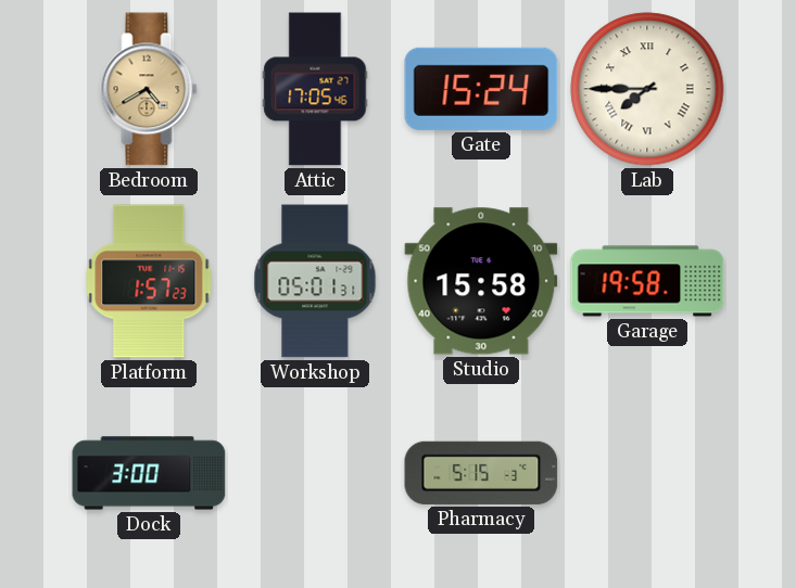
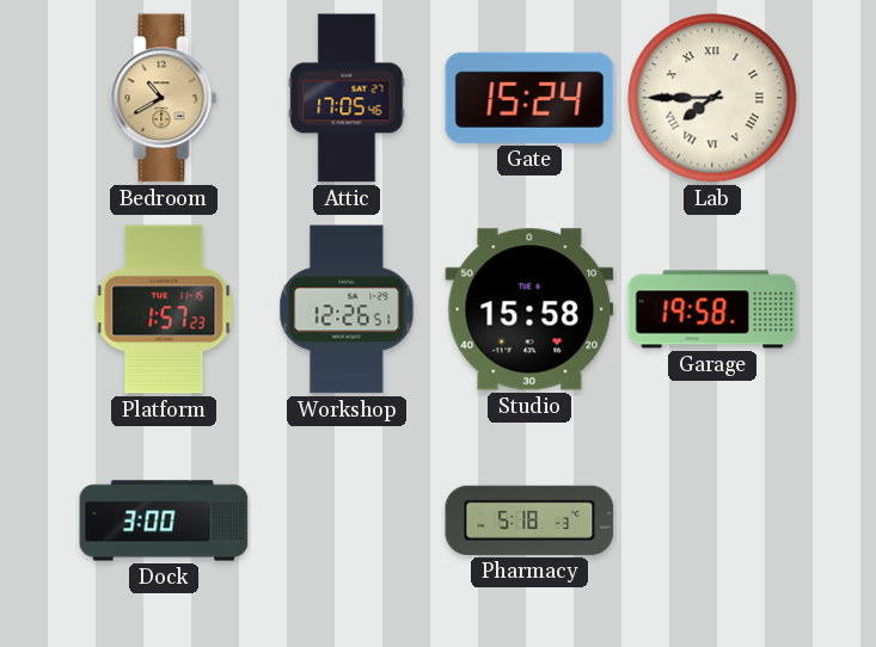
Bedroom: 4:40 -> 10:40 (164, 98)
Workshop: 05:01 -> 12:26 (347, 309)
Pharmacy: 5:15 -> 5:18 (529, 520)
